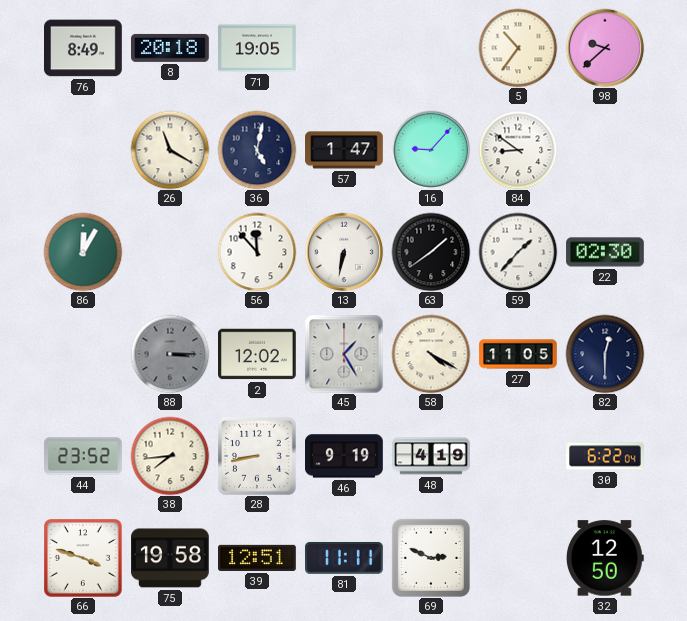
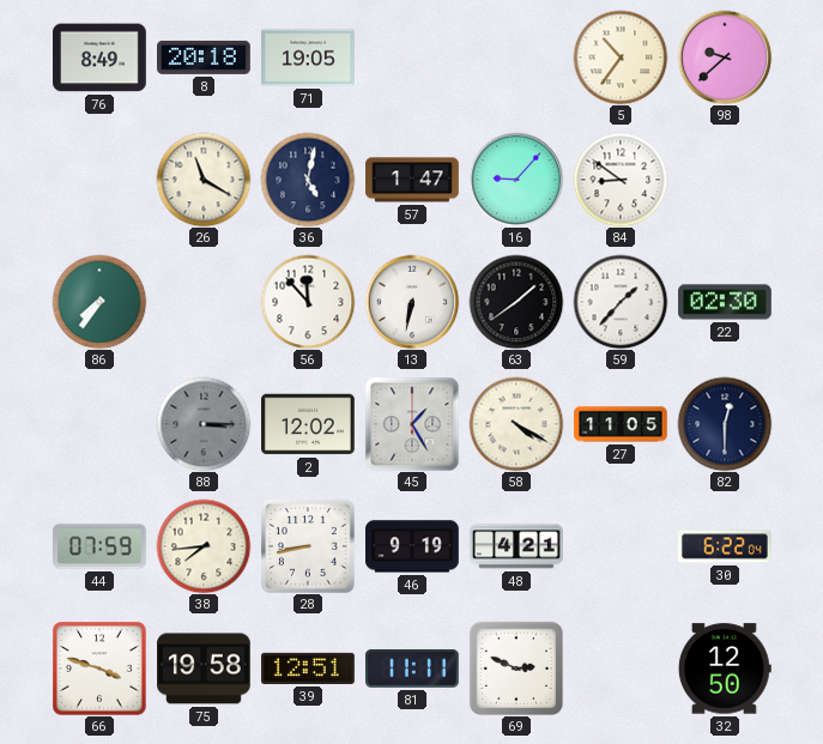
86: 12:05 -> 7:36 (99, 302)
44: 23:52 -> 07:59 (101, 546)
48: 4:19 -> 4:21 (516, 546)
